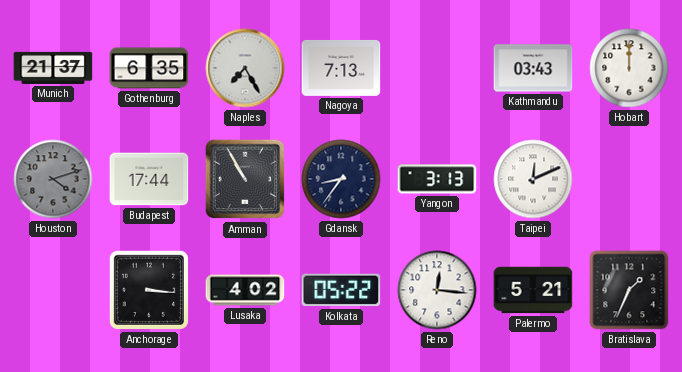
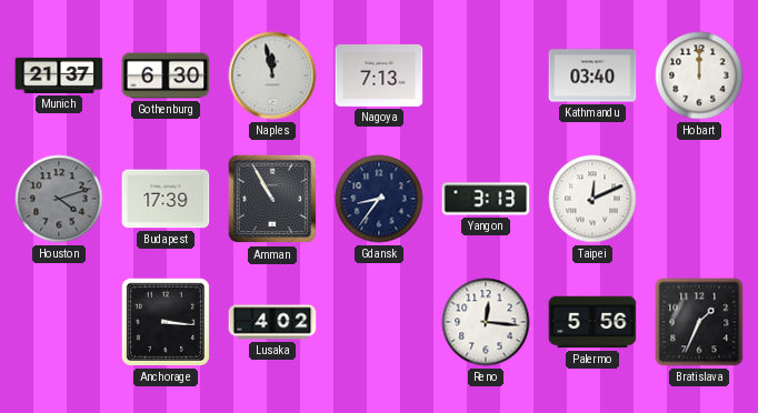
Gothenburg: 6:35 -> 6:30 (166, 75)
Naples: 7:25 -> 11:58 (272, 75)
Kathmandu: 03:43 -> 03:40 (592, 75)
Budapest: 17:44 -> 17:39 (166, 199)
Kolkata: 05:22 -> none (341, 290)
Palermo: 5:21 -> 5:56 (592, 322)
